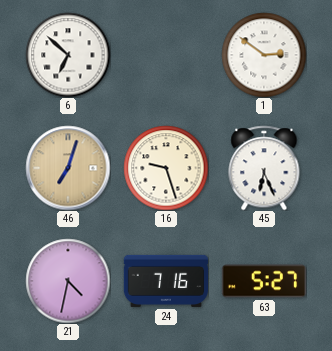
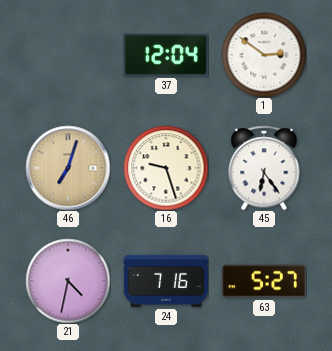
6: 6:52 -> none (68, 55)
37: none -> 12:04 (165, 55)
45: 6:26 -> 6:24 (264, 168)
